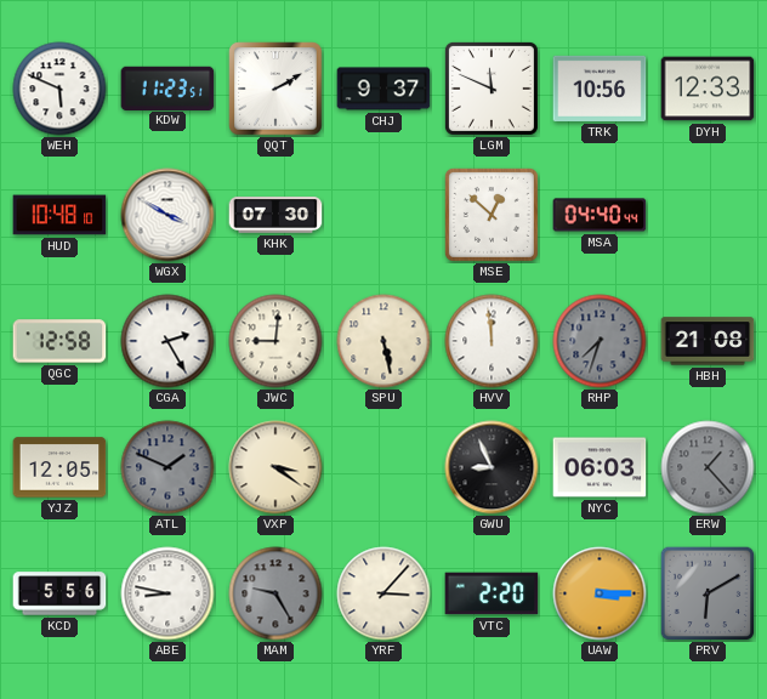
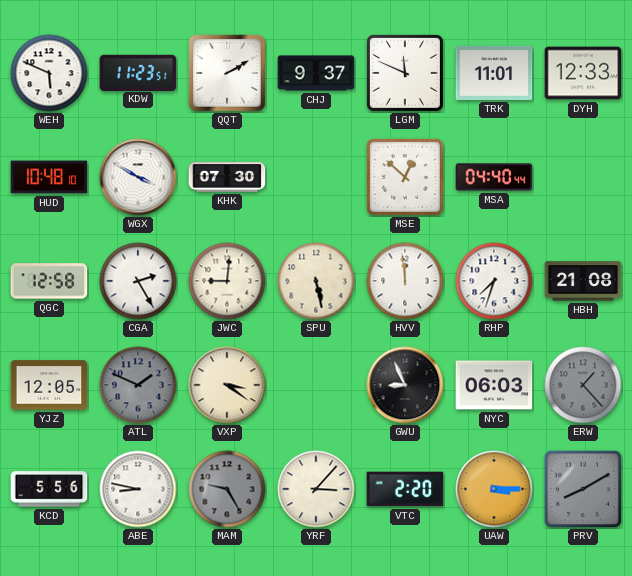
TRK: 10:56 -> 11:01 (494, 73)
RHP dial: grey -> white (494, 281)
PRV: 6:10 -> 8:10 (583, 489)
